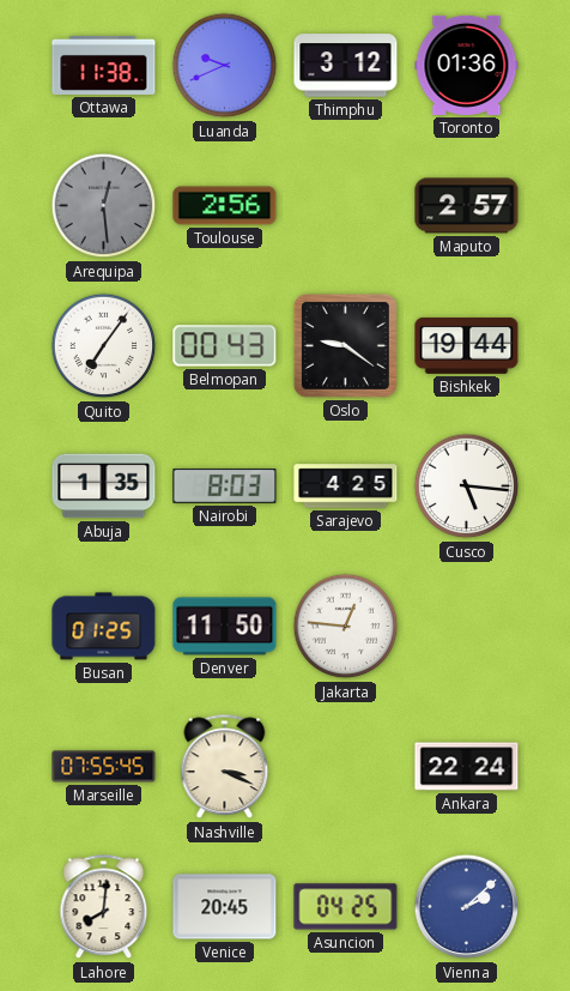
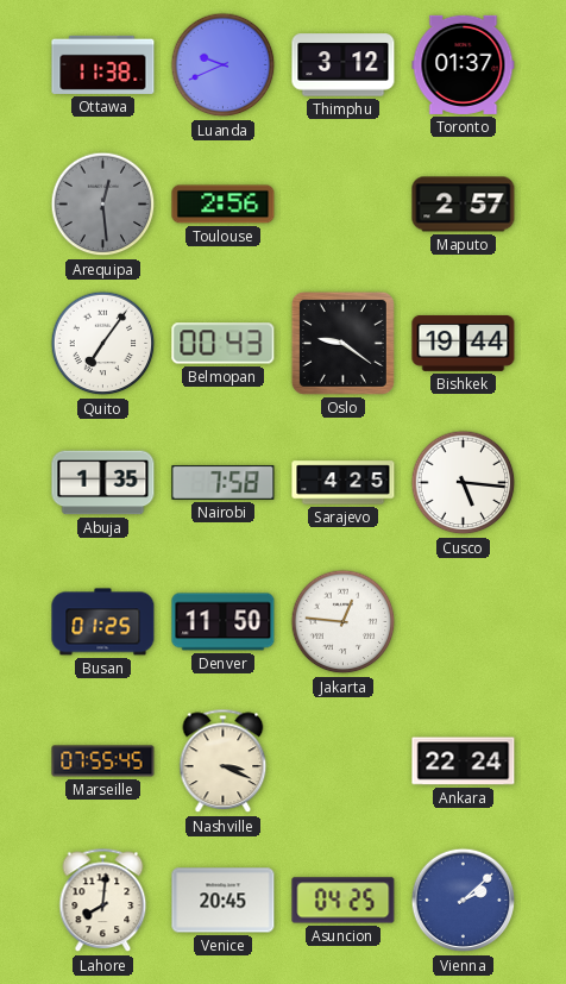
Toronto: 01:36 -> 01:37 (464, 64)
Nairobi: 8:03 -> 7:58 (224, 482)
